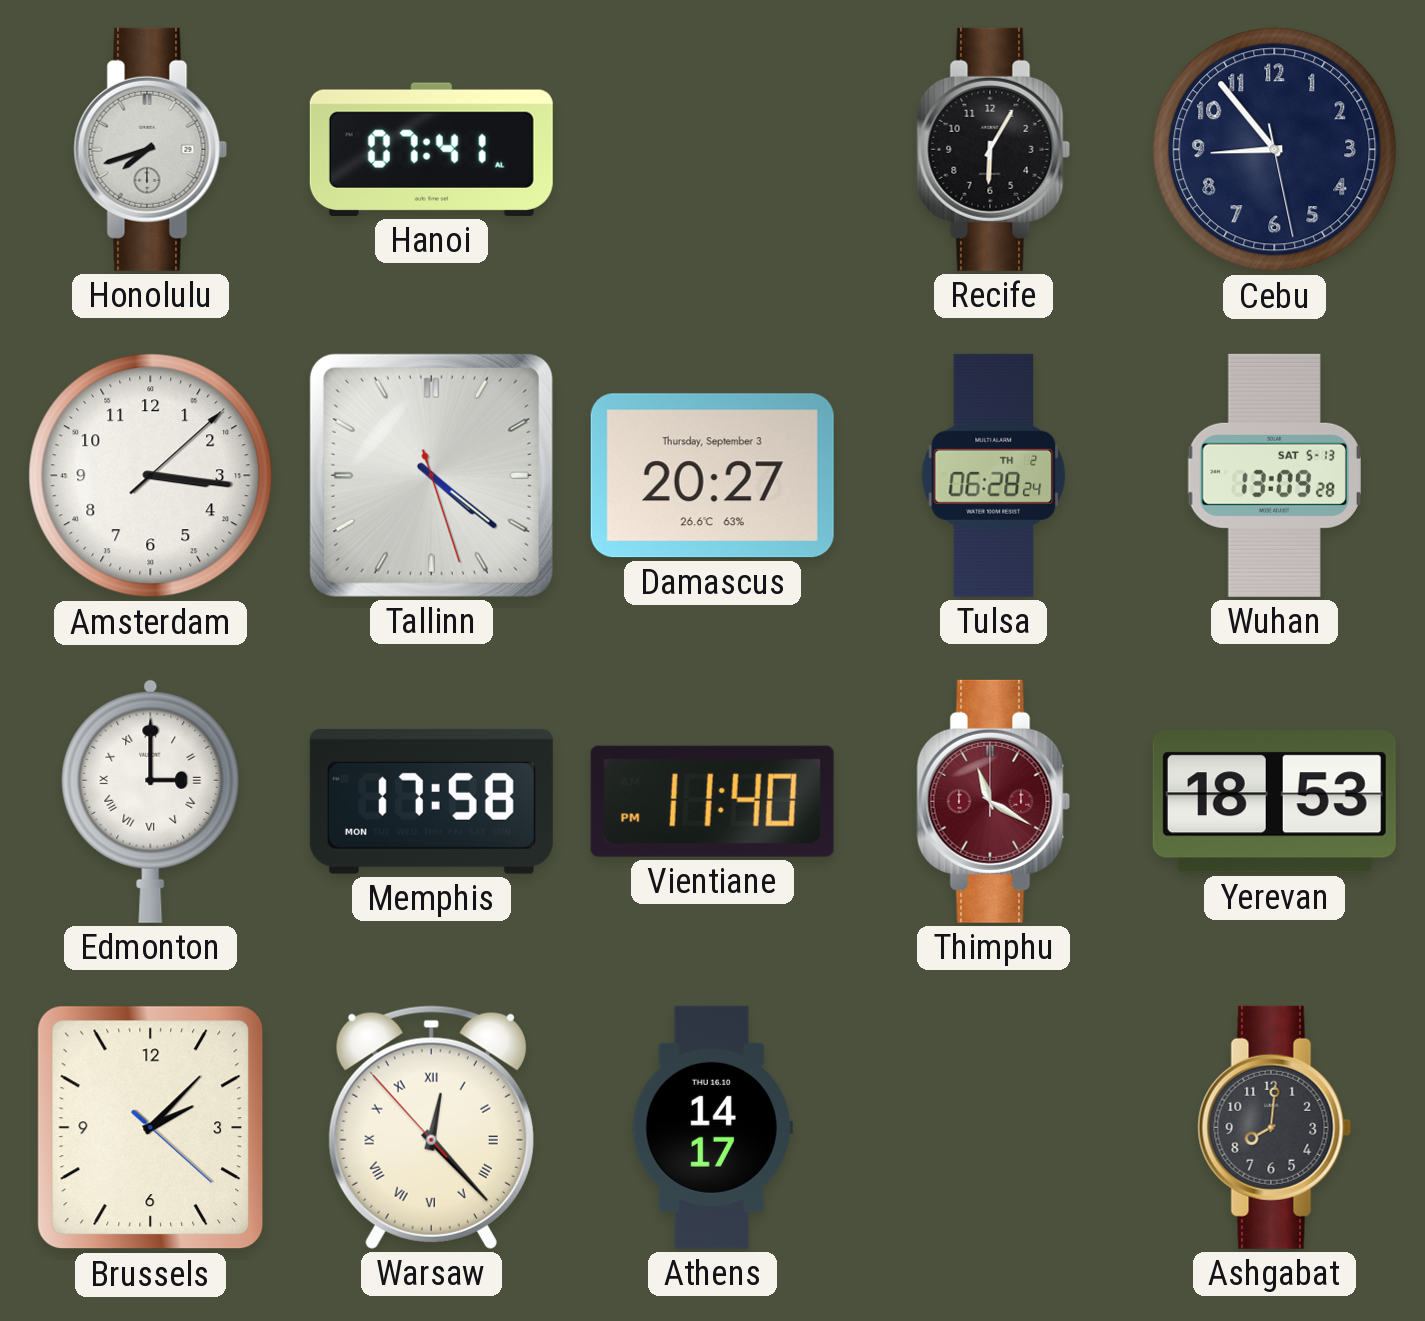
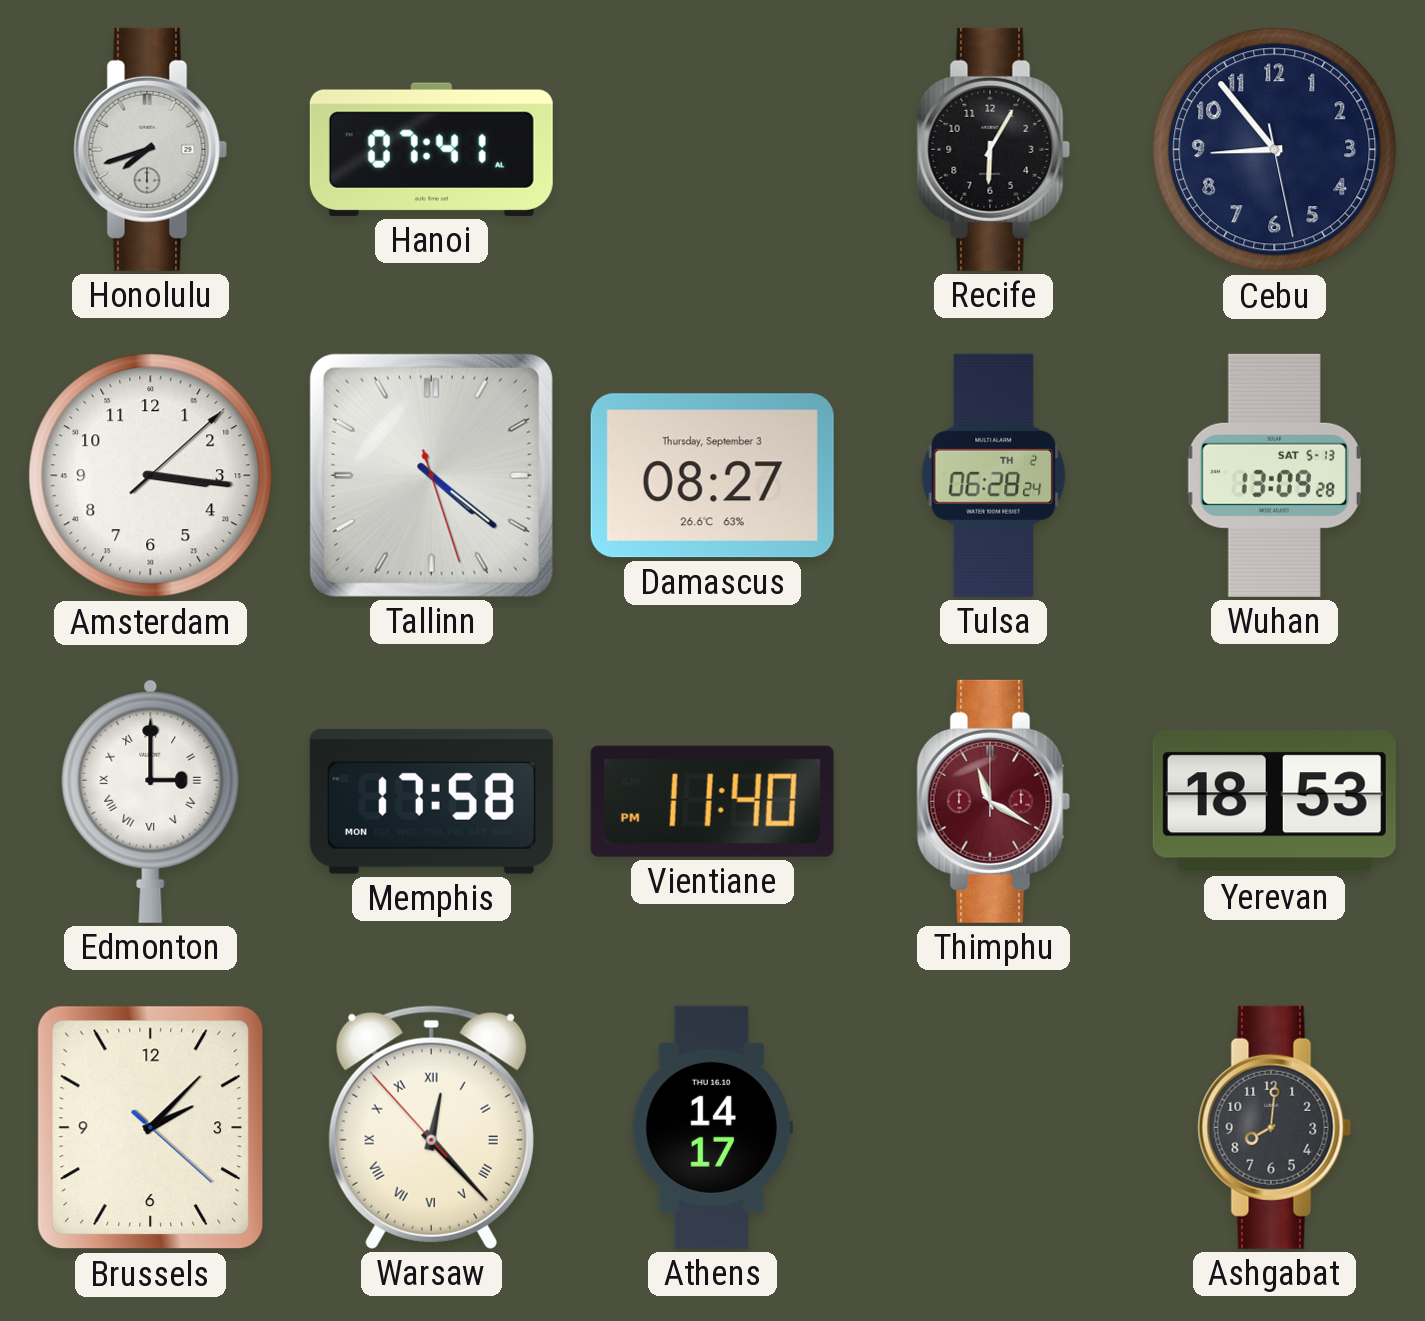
Damascus: 20:27 -> 08:27 (712, 476)
